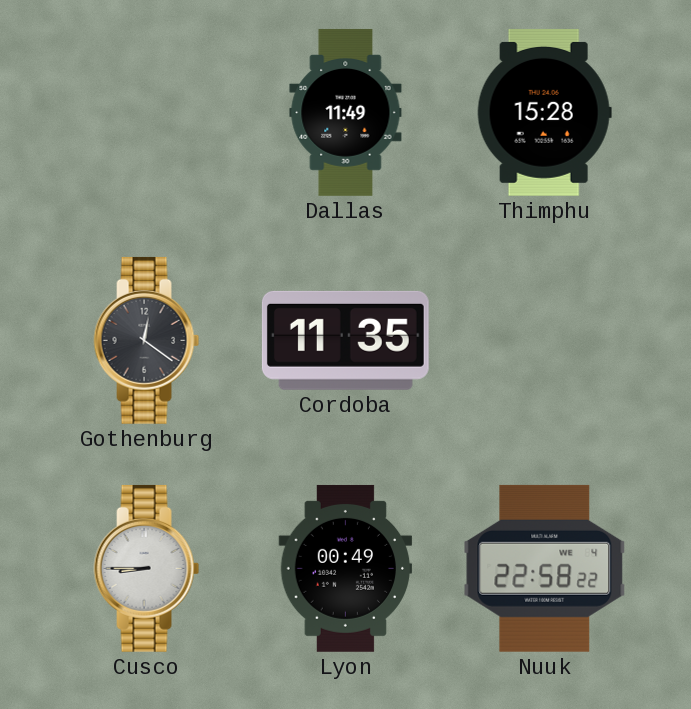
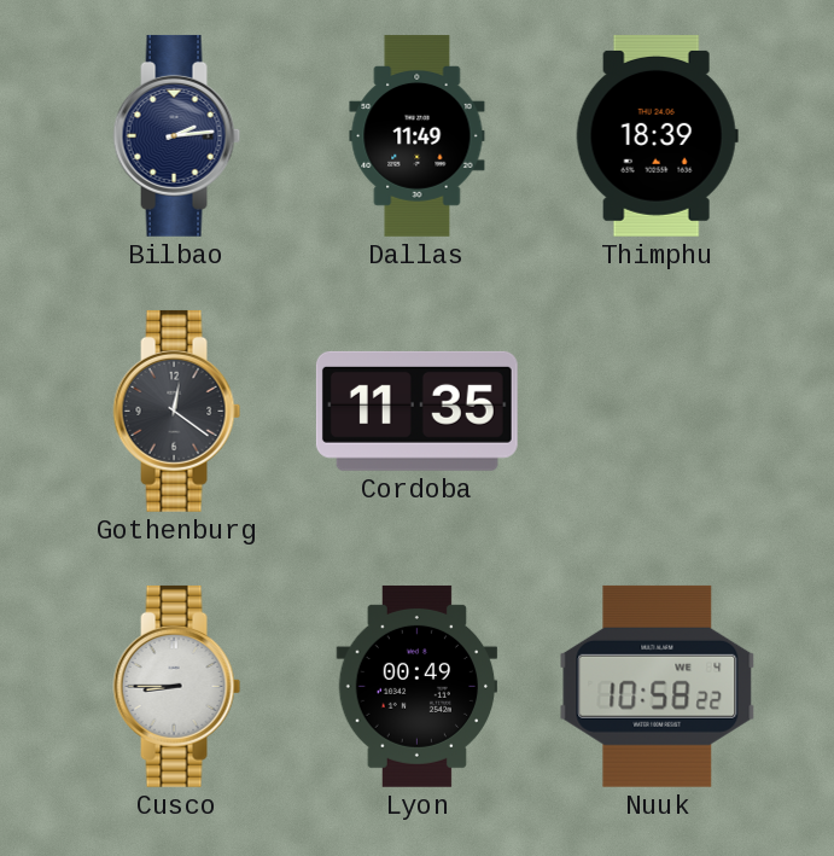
Bilbao: none -> 2:14 (177, 135)
Thimphu: 15:28 -> 18:39 (657, 135)
Nuuk: 22:58 -> 10:58 (658, 686)
